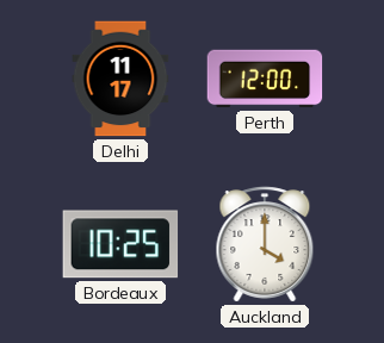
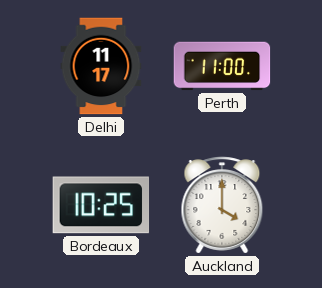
Perth: 12:00 -> 11:00 (222, 66)
